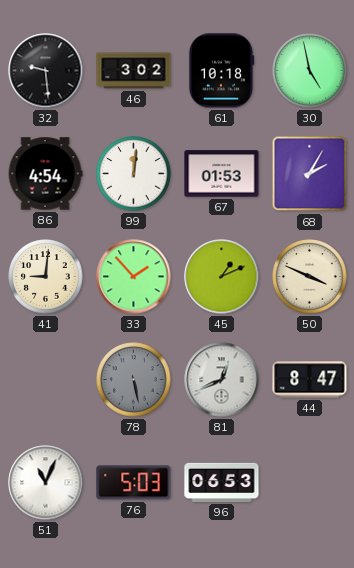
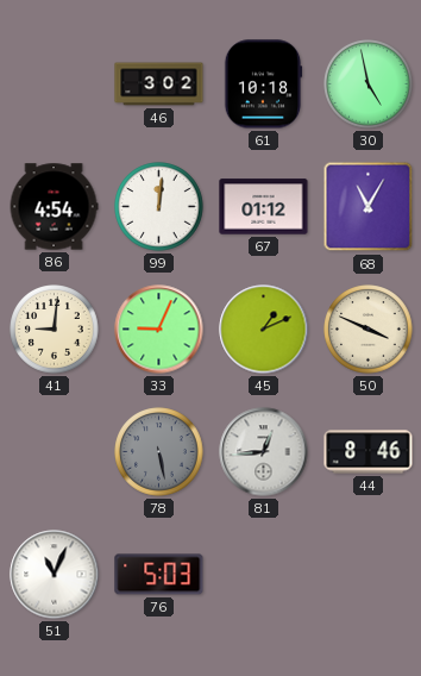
32: 9:29 -> none (46, 71)
67: 01:53 -> 01:12 (264, 207)
68: 2:05 -> 11:05 (369, 207)
33: 1:53 -> 9:04 (159, 330)
81: 12:41 -> 12:44 (264, 452)
44: 8:47 -> 8:46 (369, 452)
96: 06:53 -> none (222, 482)
